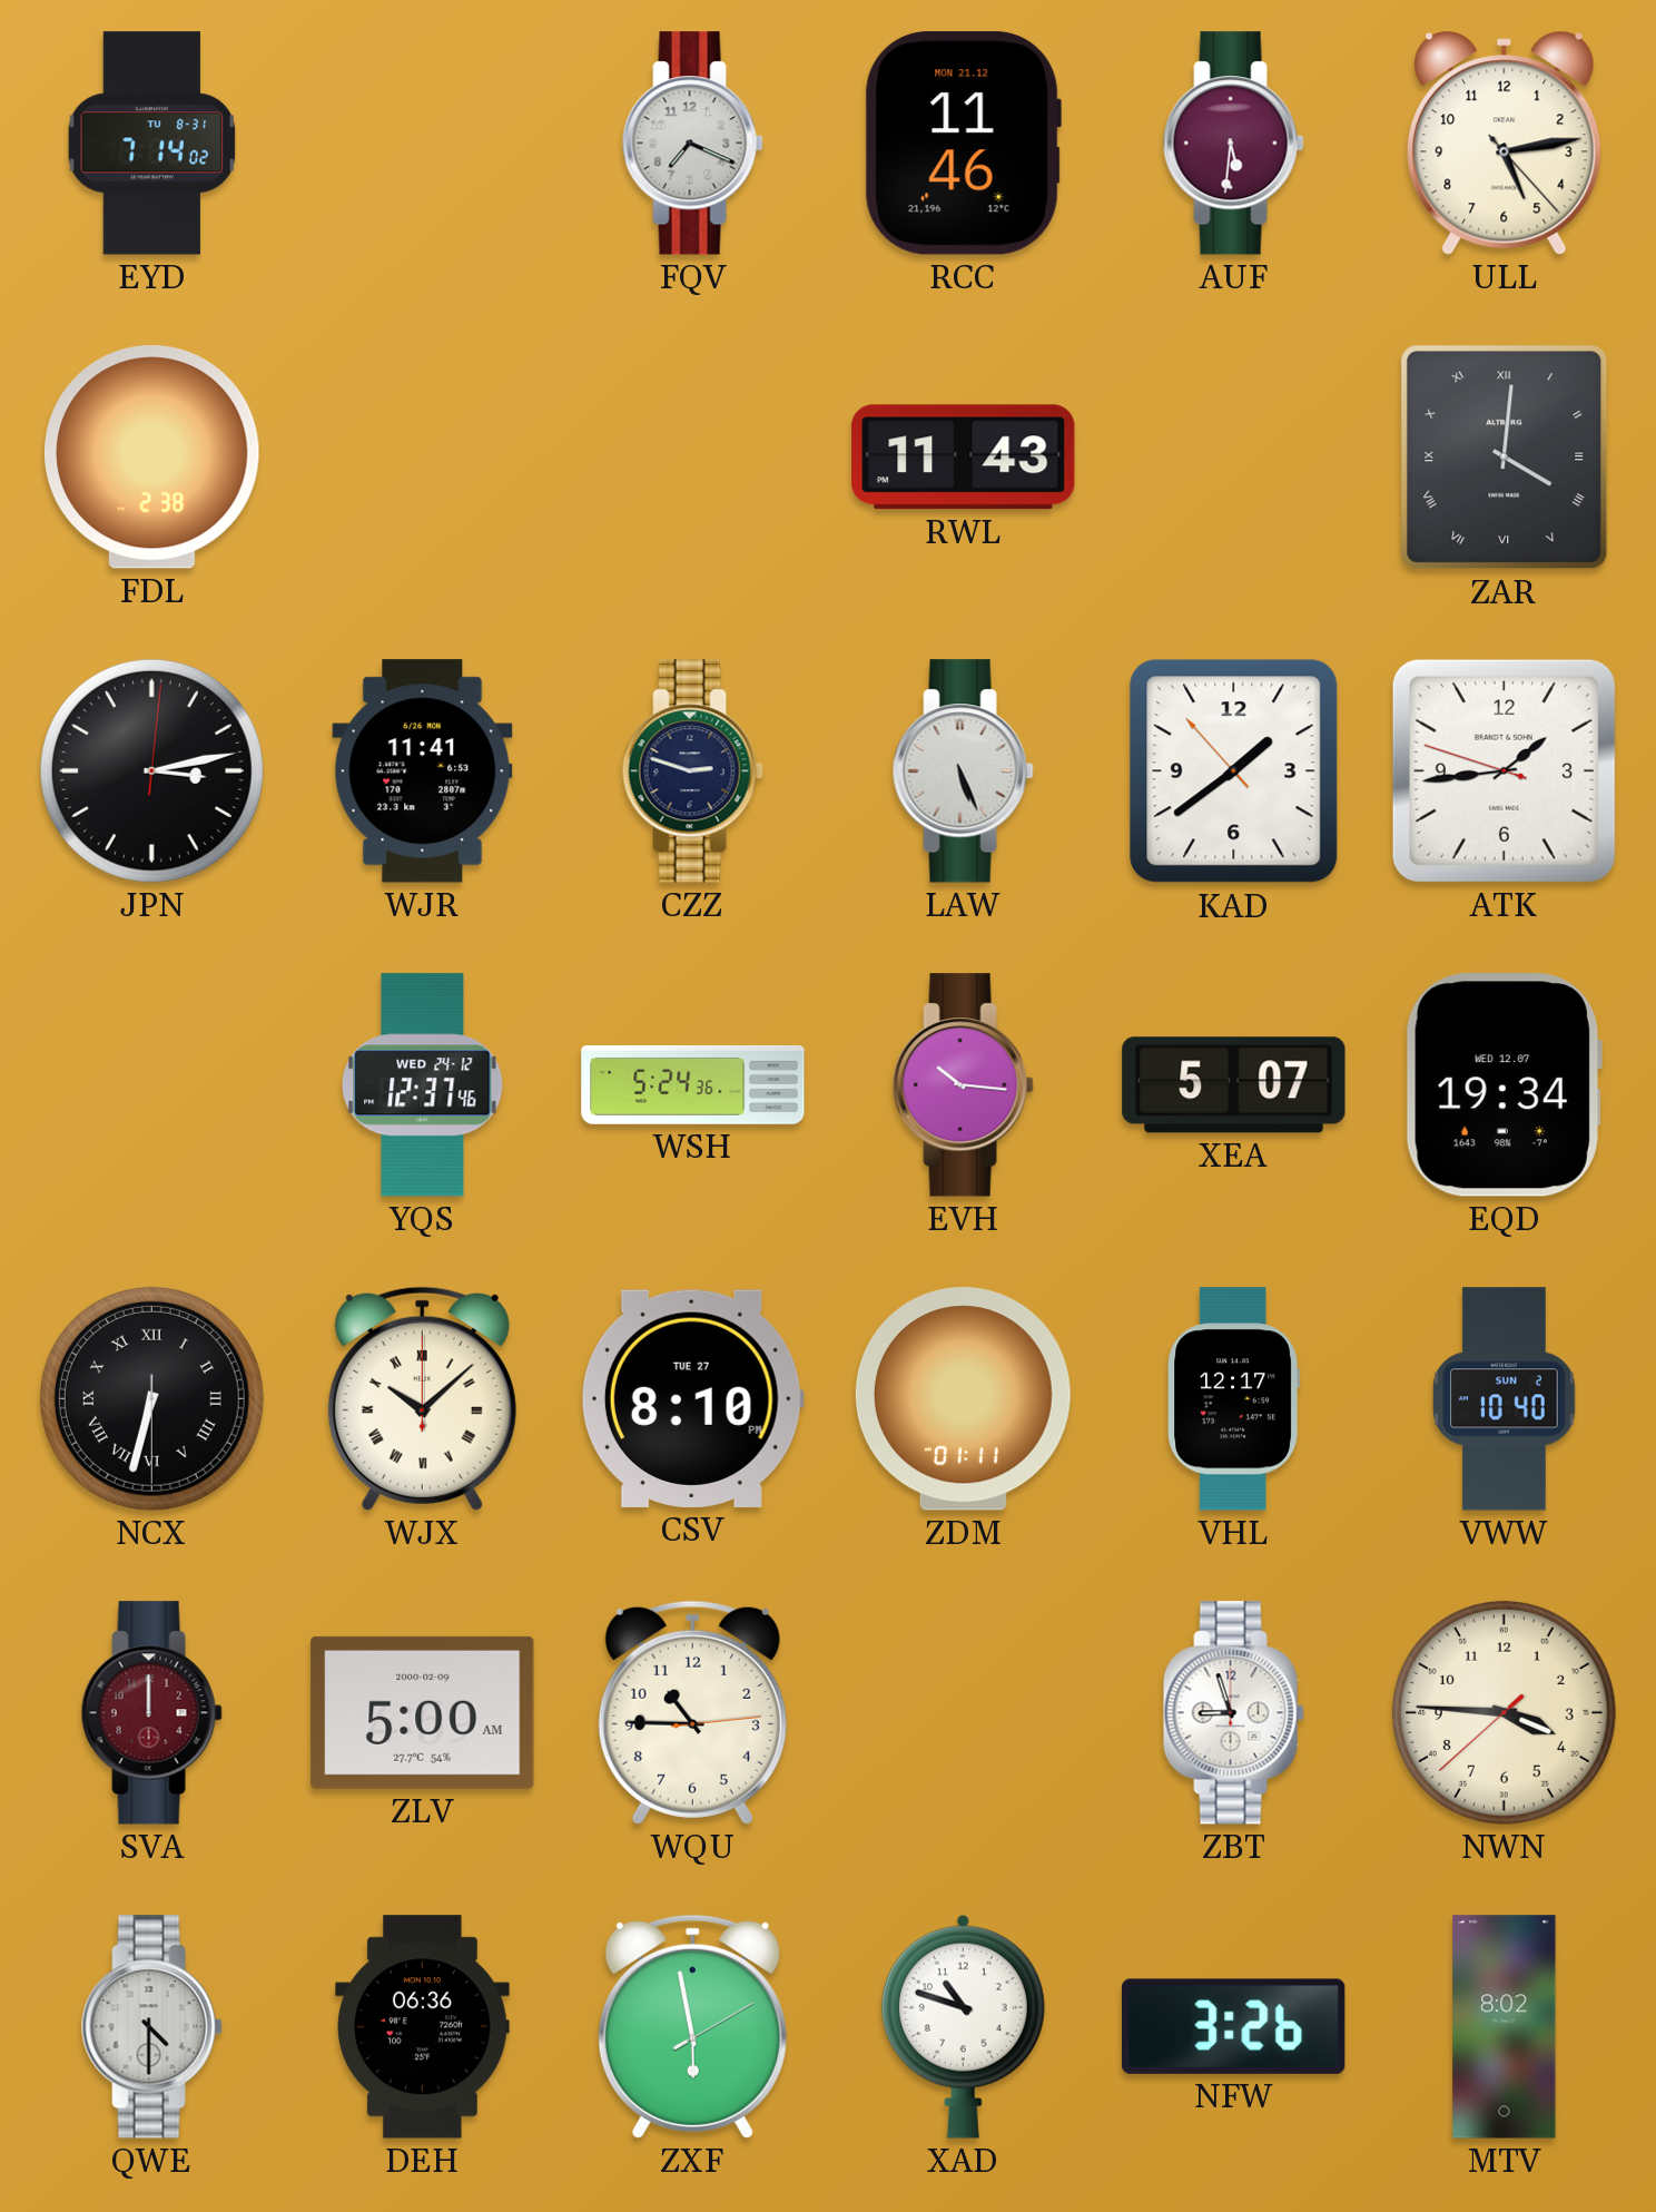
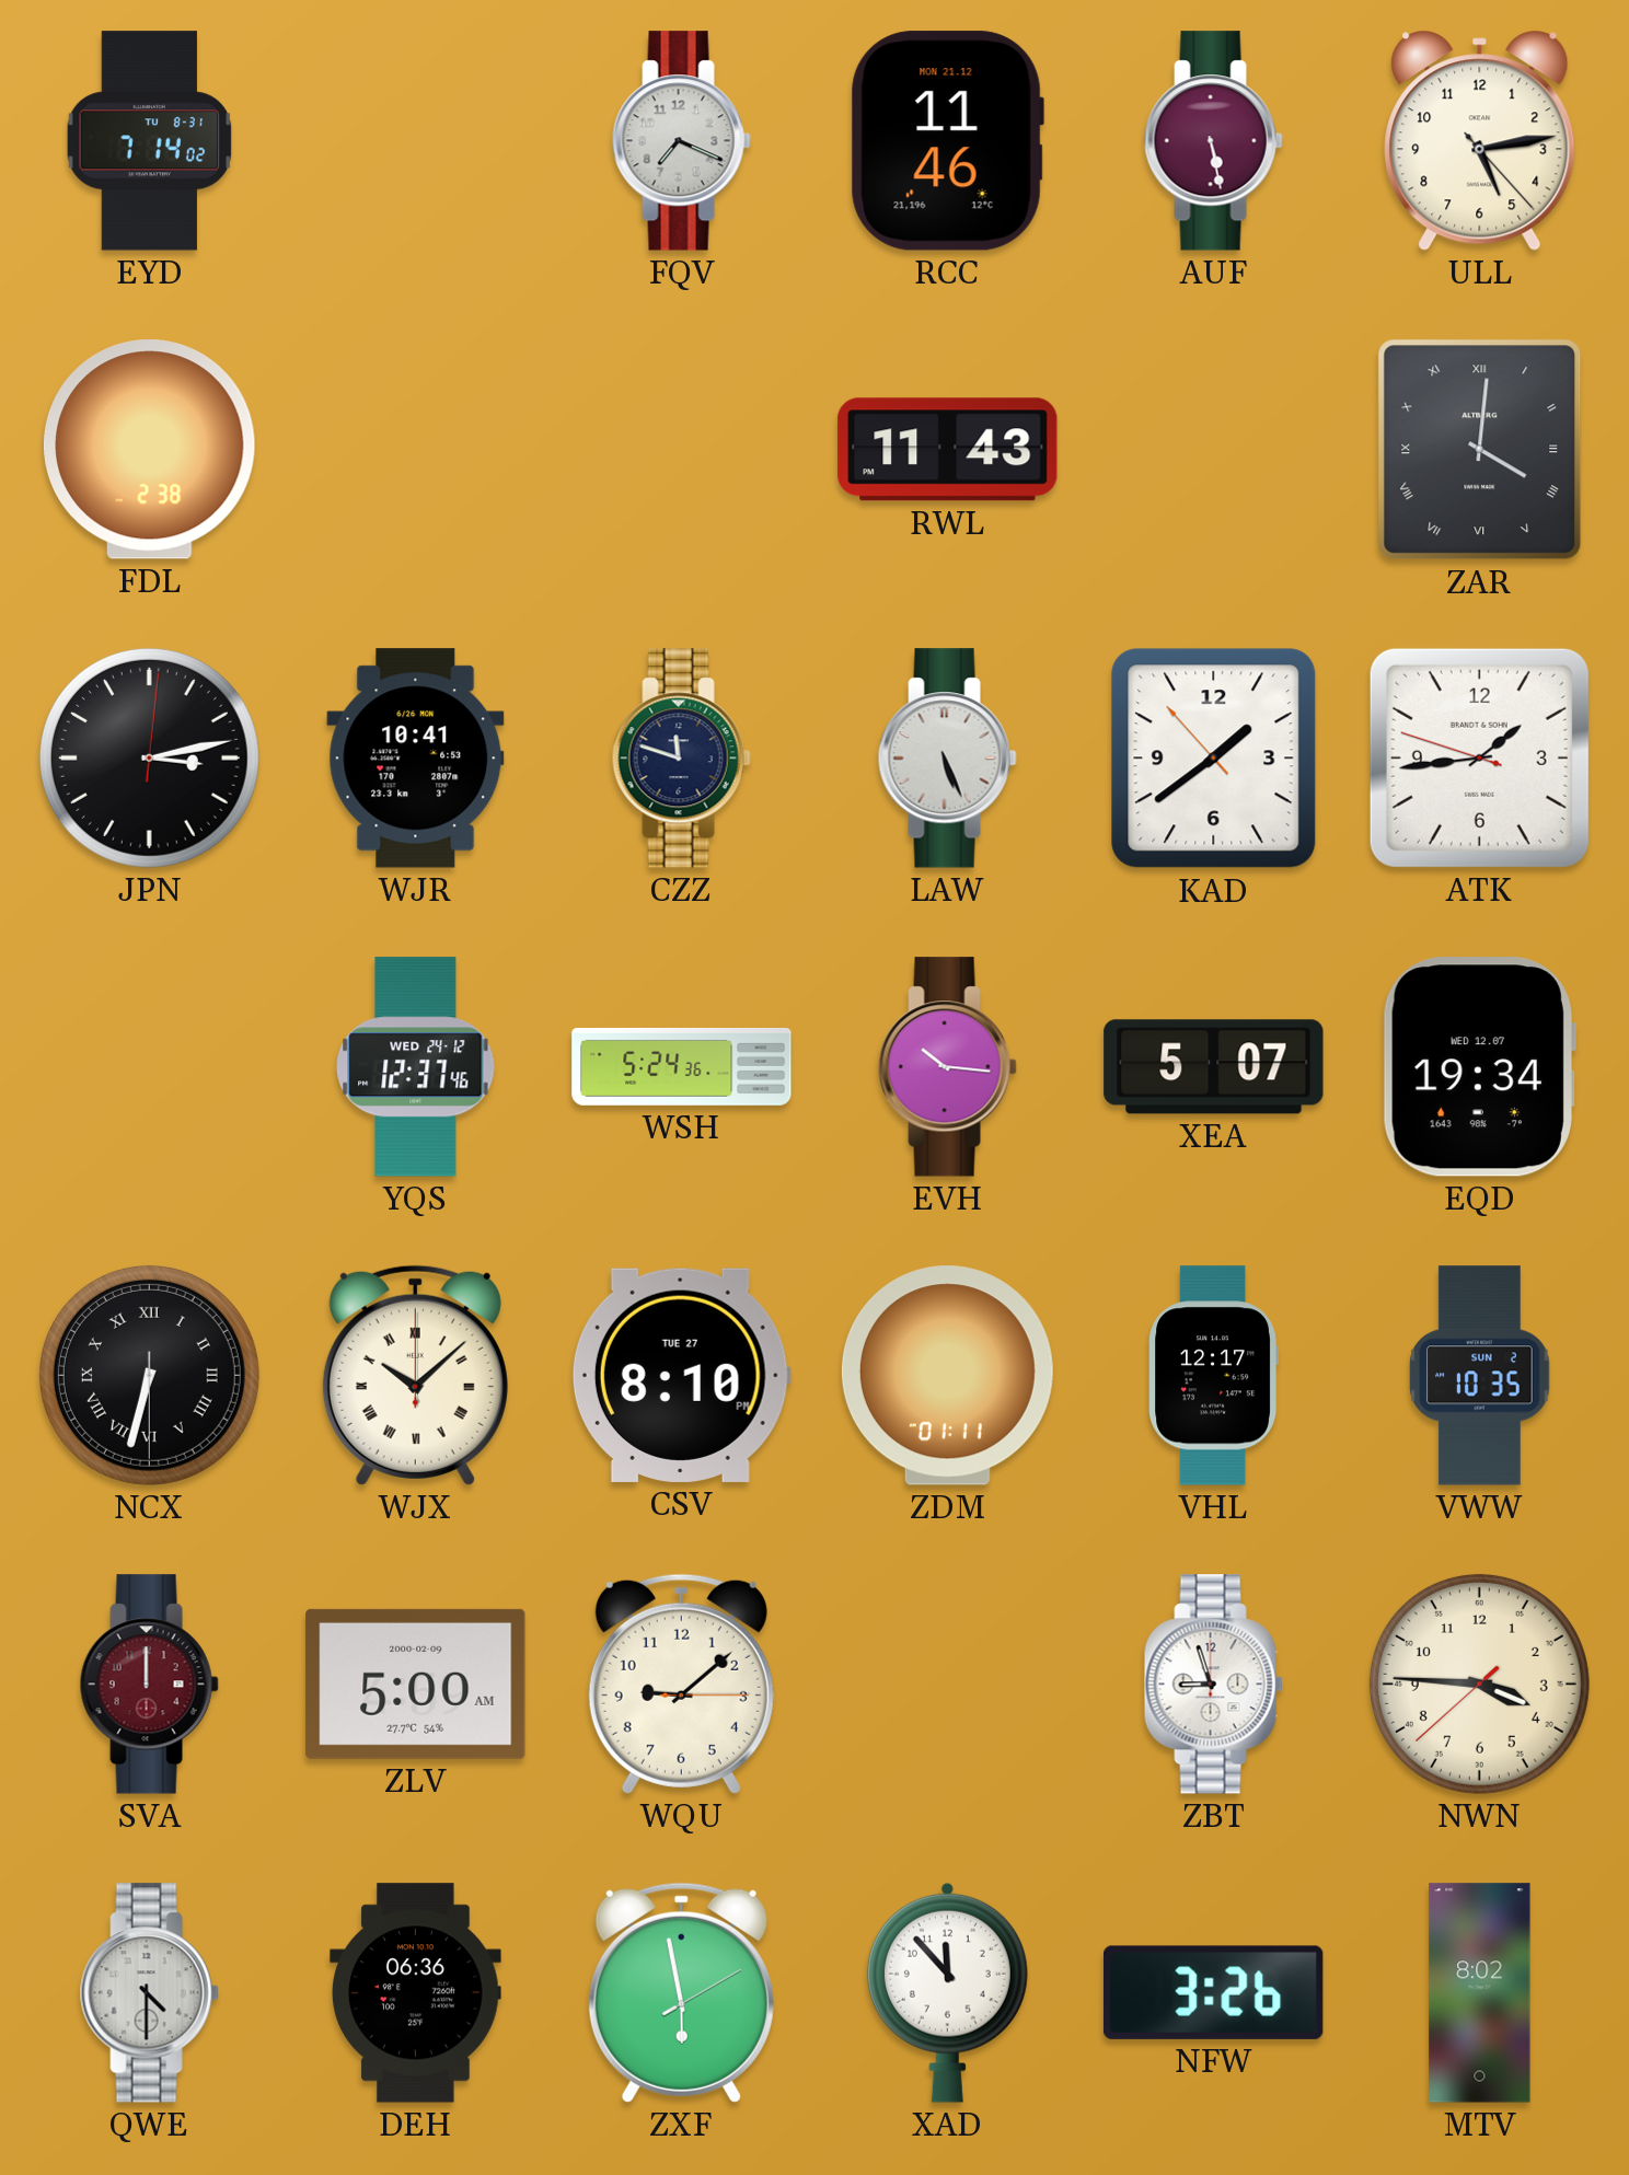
AUF: 5:31 -> 5:28 (1213, 141)
WJR: 11:41 -> 10:41 (416, 759)
CZZ: 2:48 -> 11:48 (681, 759)
VWW: 10:40 -> 10:35 (1480, 1376)
WQU: 10:45 -> 9:08 (681, 1684)
XAD: 10:48 -> 11:53 (947, 1992)
